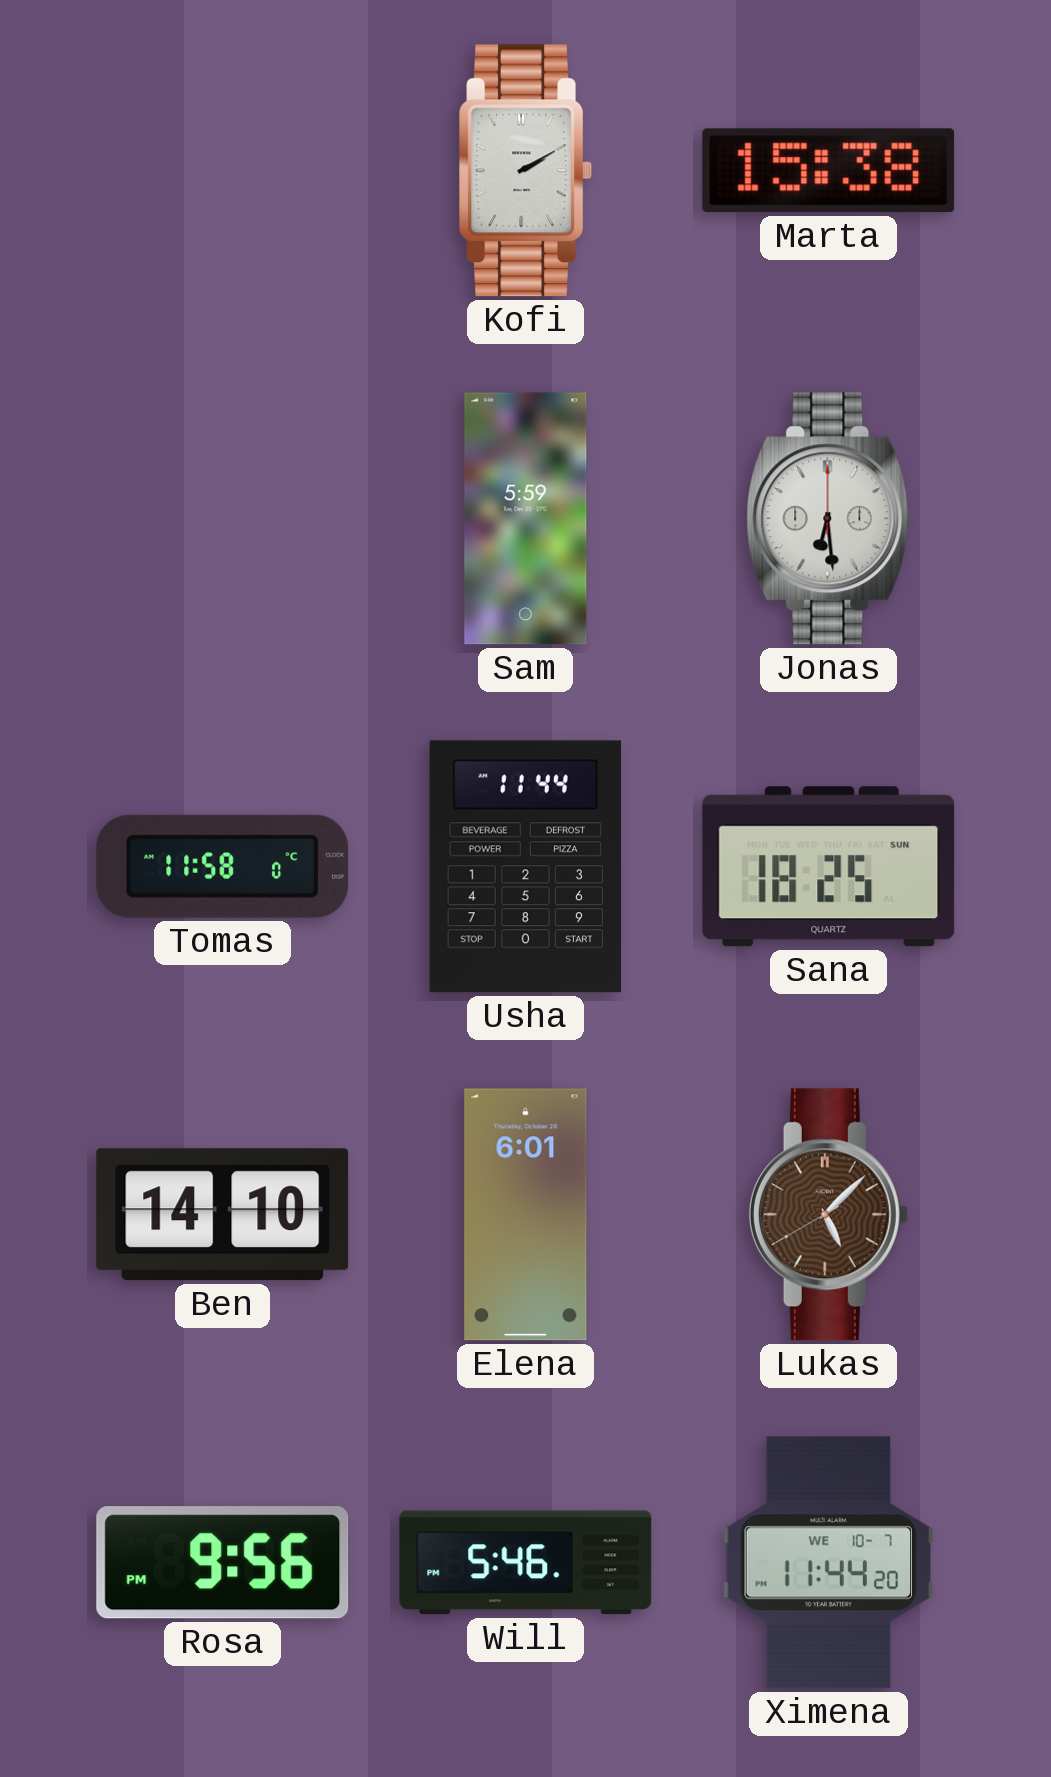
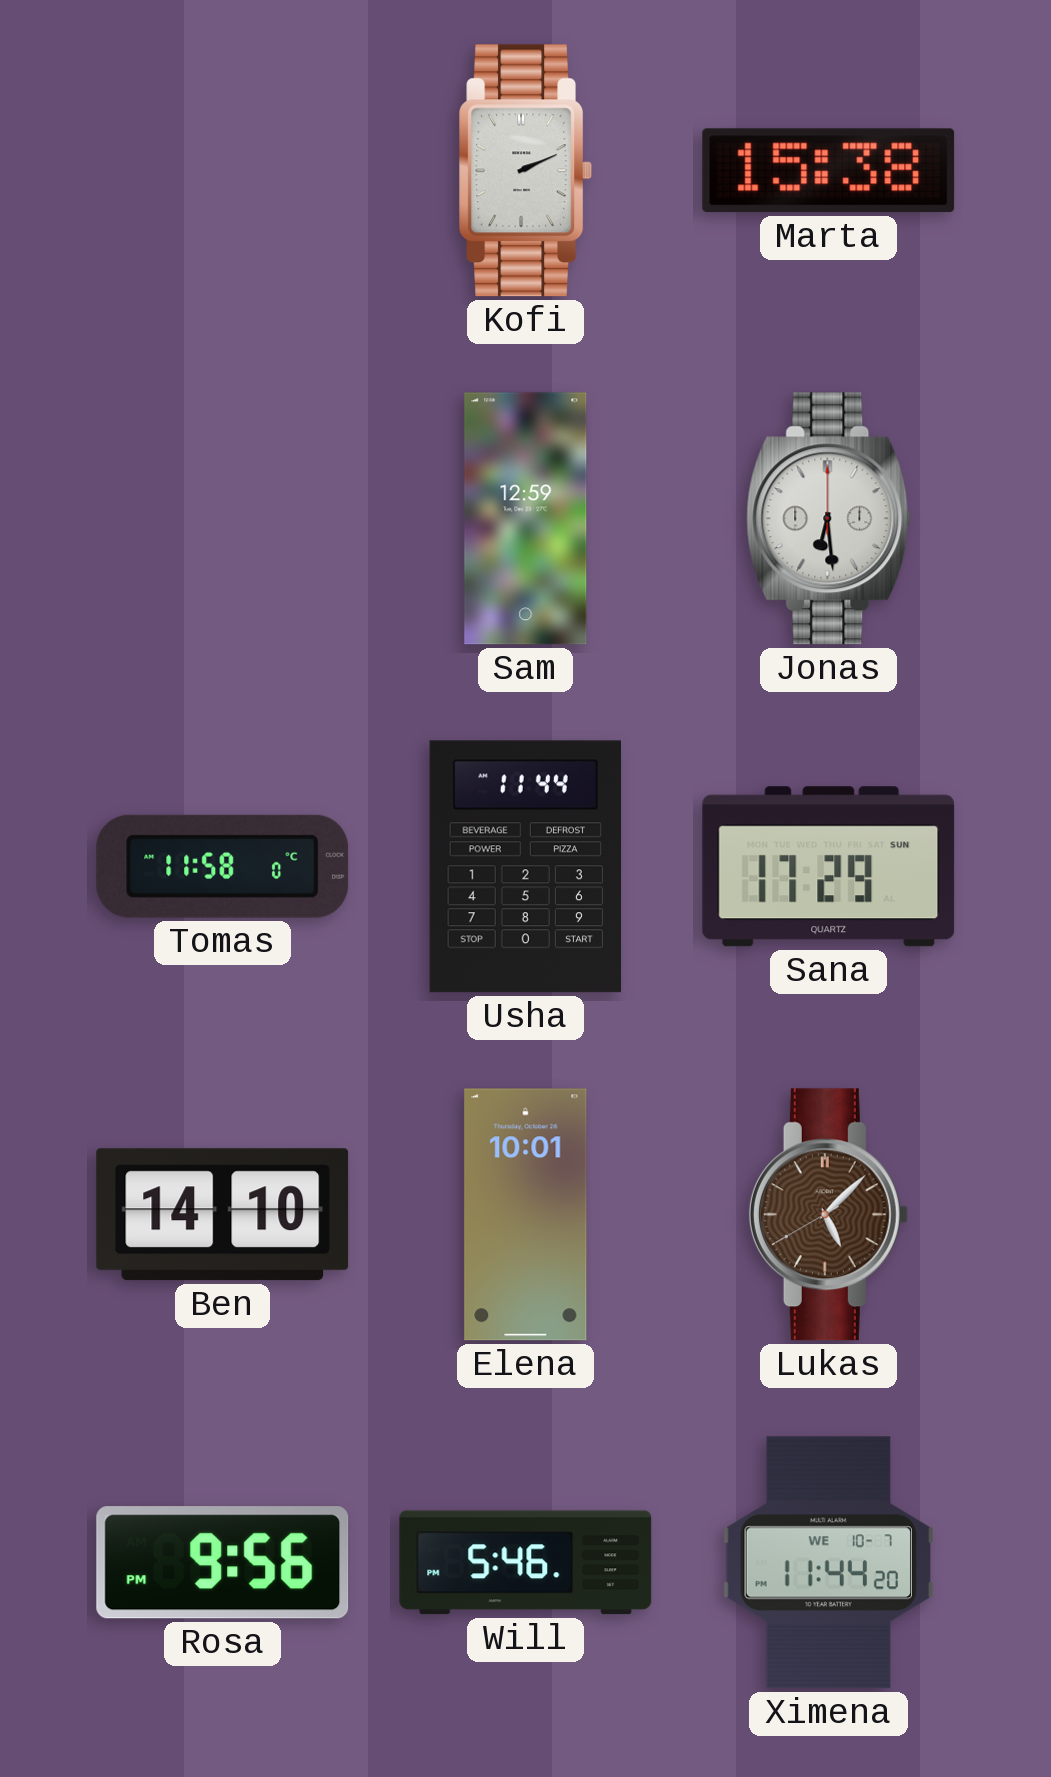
Kofi: 2:10 -> 2:11 (525, 171)
Sam: 5:59 -> 12:59 (526, 519)
Sana: 18:25 -> 17:29 (829, 867)
Elena: 6:01 -> 10:01 (526, 1215)
